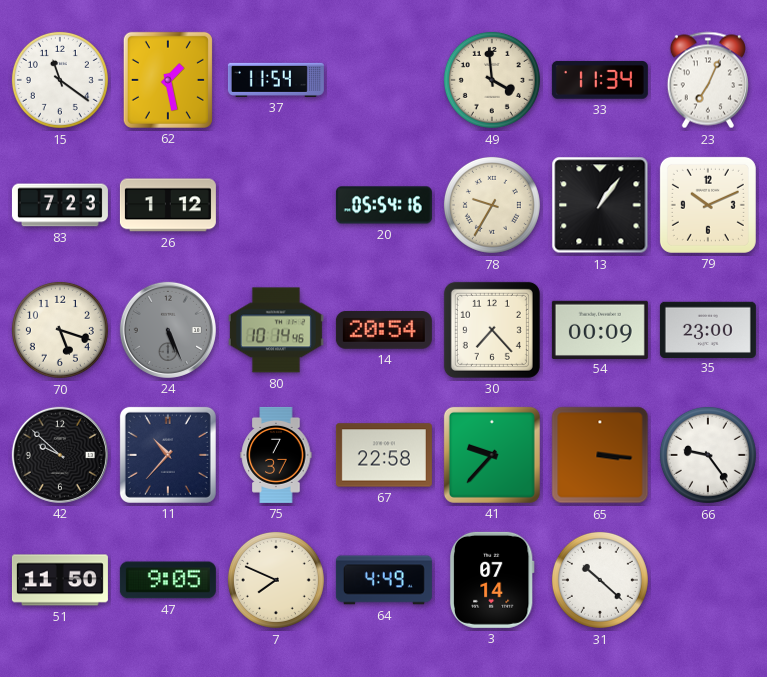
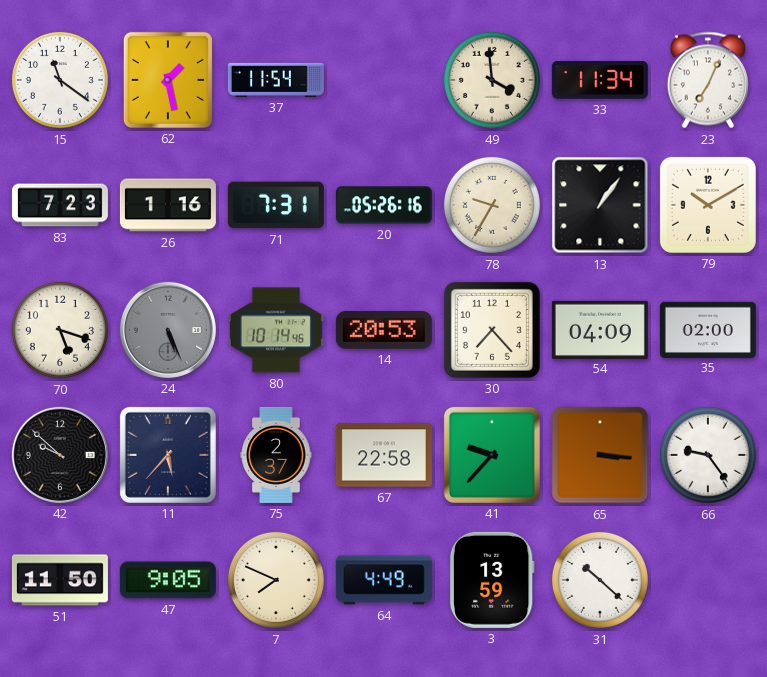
26: 1:12 -> 1:16 (168, 205)
71: none -> 7:31 (276, 205)
20: 05:54 -> 05:26 (384, 205)
79: 10:11 -> 10:10 (708, 205)
14: 20:54 -> 20:53 (384, 331)
54: 00:09 -> 04:09 (600, 329)
35: 23:00 -> 02:00 (708, 329)
11: 10:37 -> 5:37 (168, 455)
75: 7:37 -> 2:37 (276, 455)
3: 07:14 -> 13:59 (492, 580)
